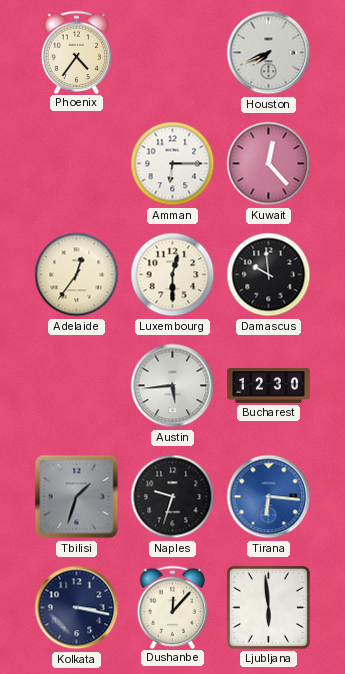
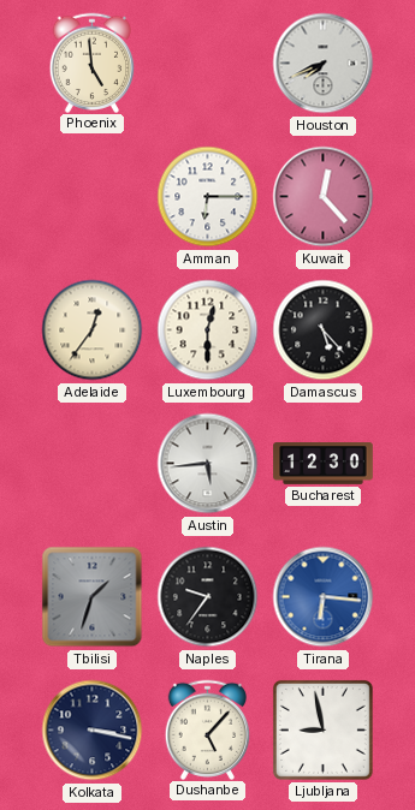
Phoenix: 4:36 -> 4:59 (93, 62)
Damascus: 9:59 -> 5:23 (324, 330)
Naples: 9:33 -> 9:36 (208, 597)
Dushanbe: 12:07 -> 5:07 (208, 729)
Ljubljana: 5:59 -> 8:58 (322, 729)
